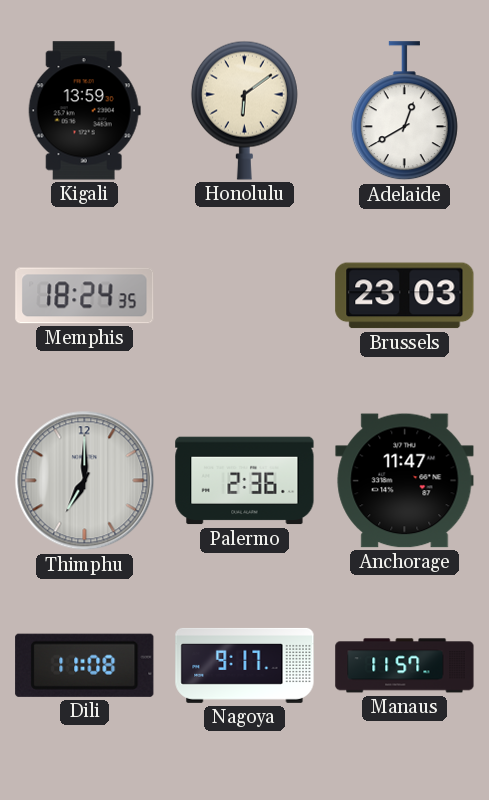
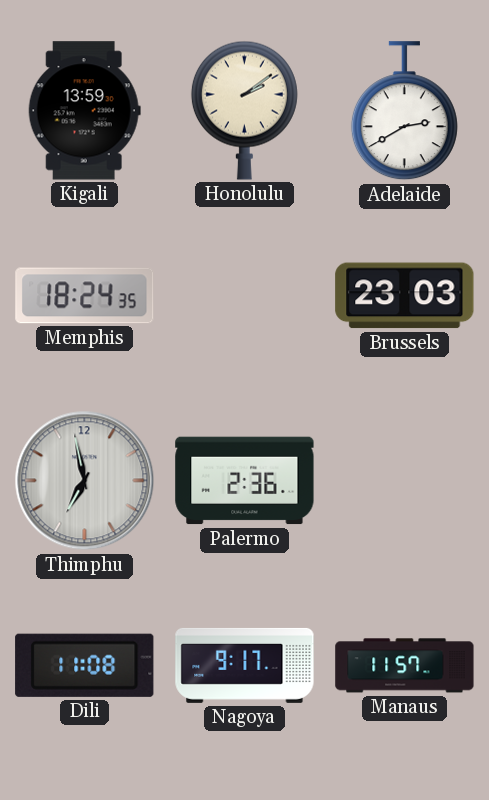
Honolulu: 6:09 -> 2:09 (244, 110)
Adelaide: 12:40 -> 2:40 (404, 111)
Thimphu: 7:00 -> 6:58 (85, 481)
Anchorage: 11:47 -> none (405, 481)
